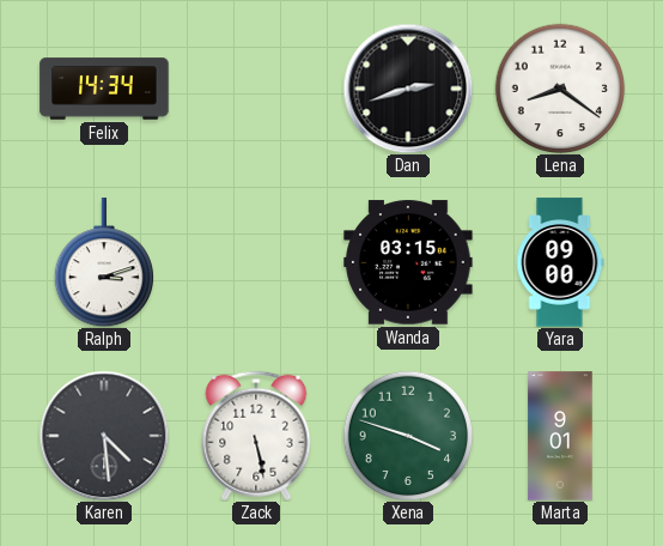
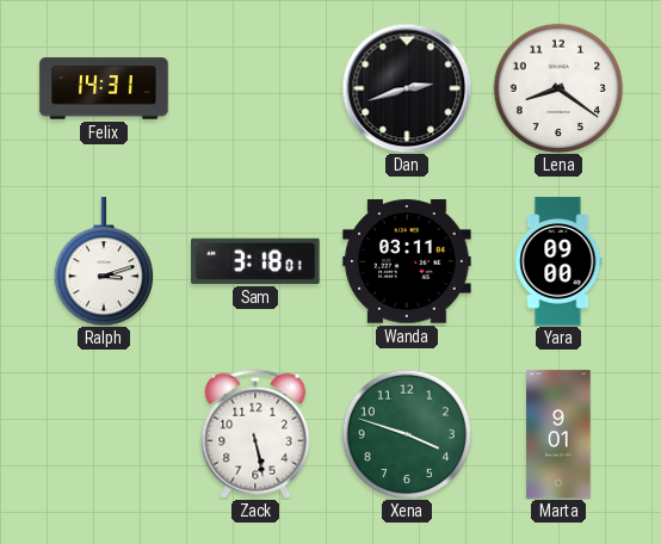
Felix: 14:34 -> 14:31 (104, 88)
Sam: none -> 3:18 (255, 261)
Wanda: 03:15 -> 03:11 (407, 261)
Karen: 4:29 -> none (104, 436)
